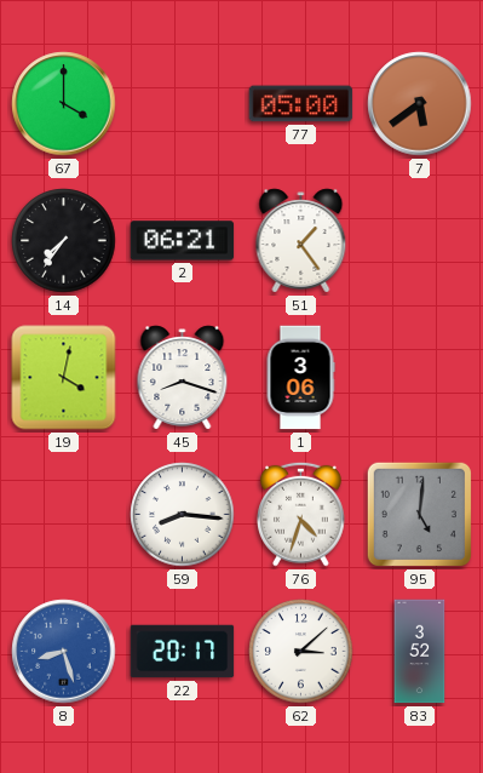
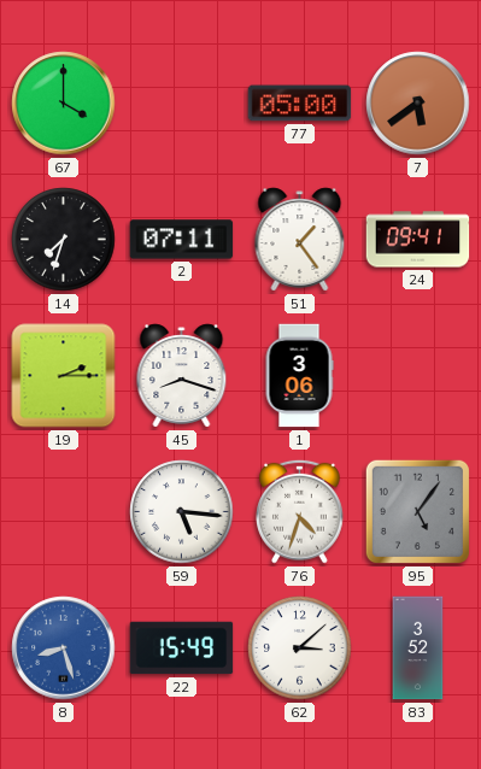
14: 7:36 -> 7:33 (64, 240)
2: 06:21 -> 07:11 (182, 240)
24: none -> 09:41 (418, 240)
19: 4:02 -> 2:15 (64, 376)
59: 8:16 -> 5:16 (182, 512)
95: 5:01 -> 5:06 (417, 511)
22: 20:17 -> 15:49 (182, 648)
